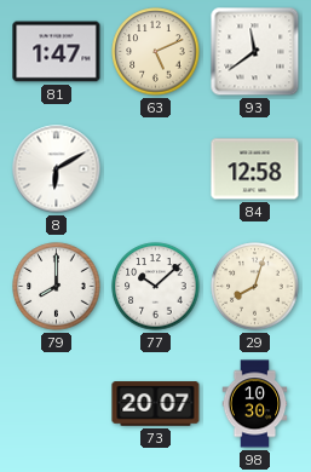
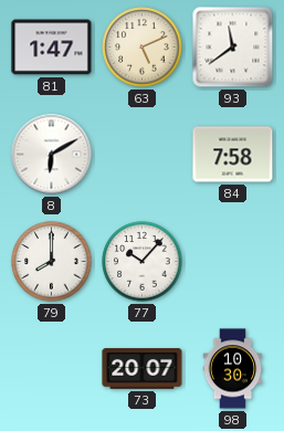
84: 12:58 -> 7:58 (233, 155)
77: 10:08 -> 10:07 (143, 262)
29: 8:03 -> none (255, 287)
